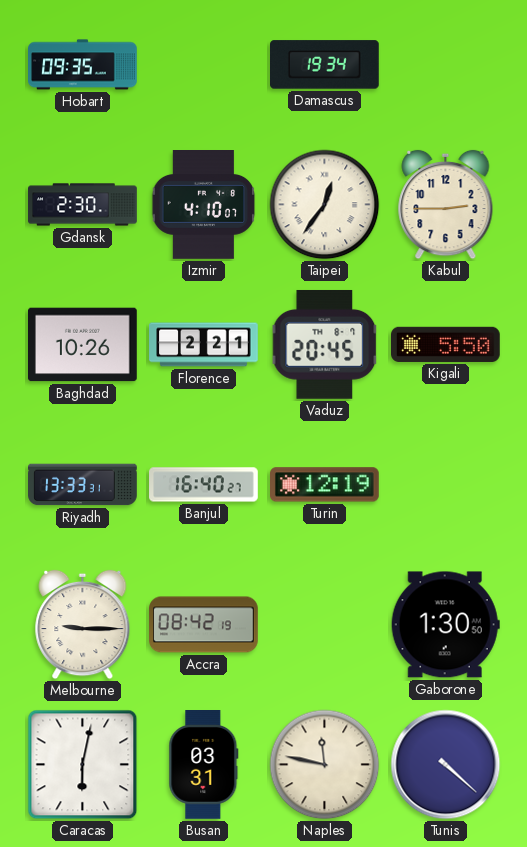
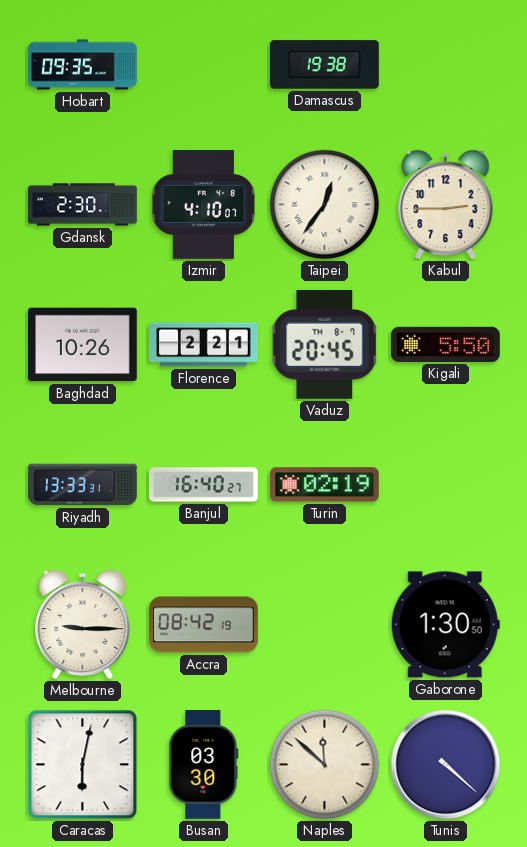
Damascus: 19:34 -> 19:38 (325, 65)
Turin: 12:19 -> 02:19 (325, 485)
Busan: 03:31 -> 03:30 (204, 765)
Naples: 11:47 -> 11:52 (325, 765)
